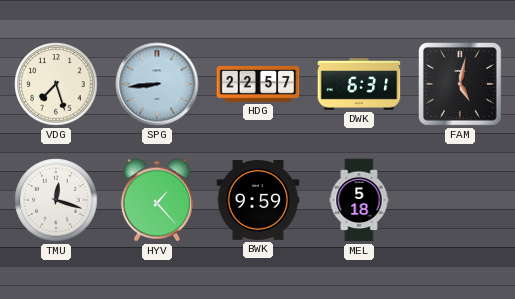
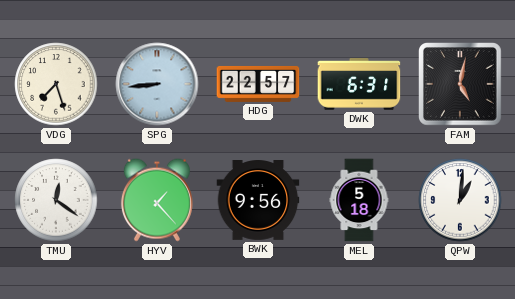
TMU: 12:18 -> 12:21 (56, 200)
BWK: 9:59 -> 9:56 (258, 201)
QPW: none -> 1:01 (460, 200)
